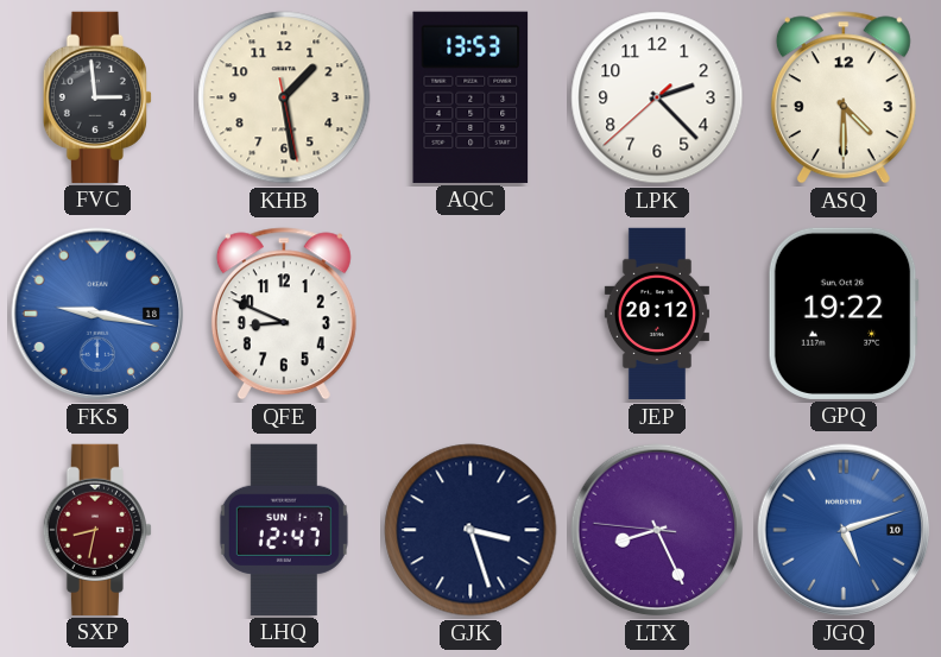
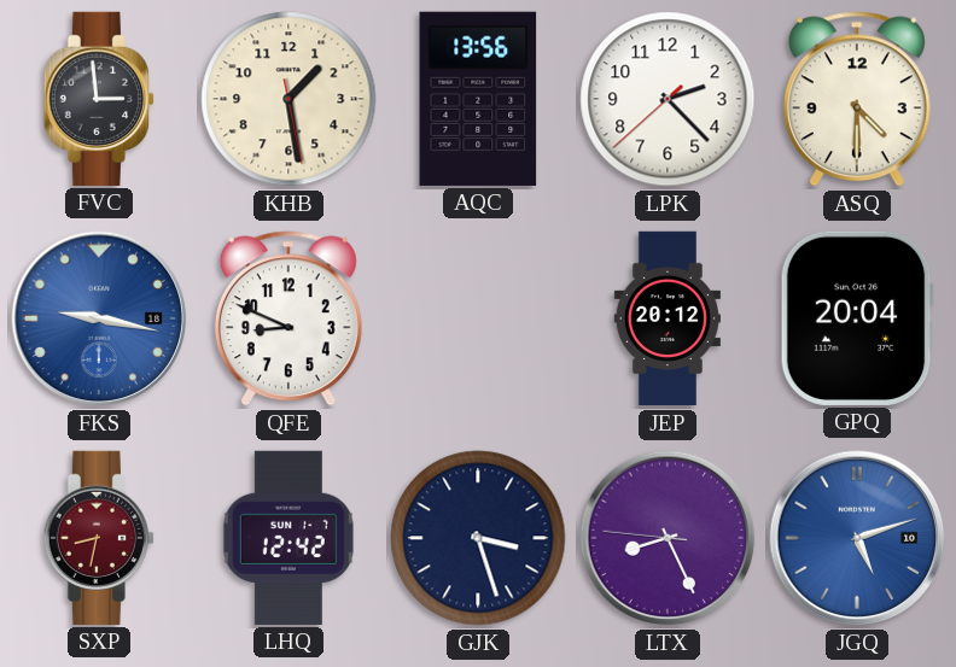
AQC: 13:53 -> 13:56 (478, 99)
GPQ: 19:22 -> 20:04 (857, 318)
LHQ: 12:47 -> 12:42 (288, 538)
